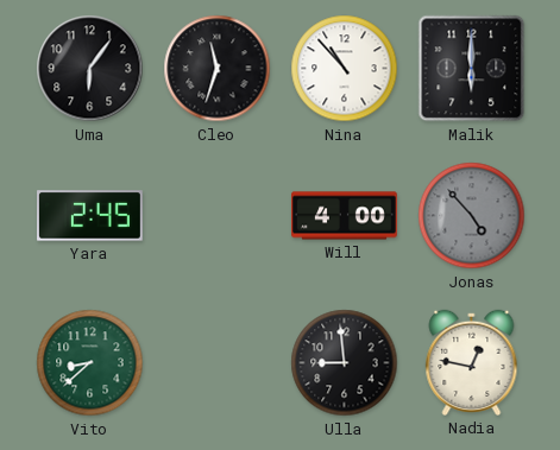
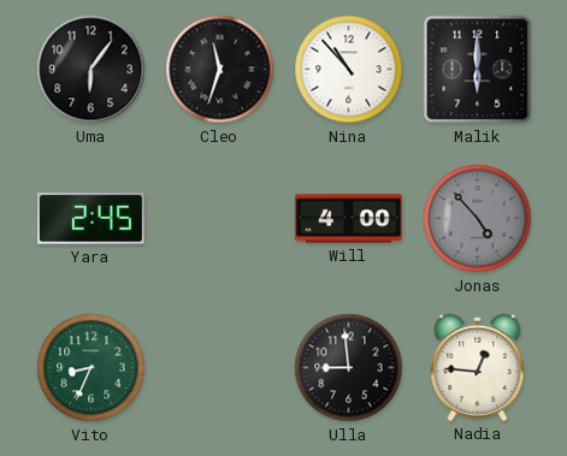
Vito: 8:38 -> 8:34 (91, 368)
Nadia: 12:47 -> 12:46 (478, 367)
